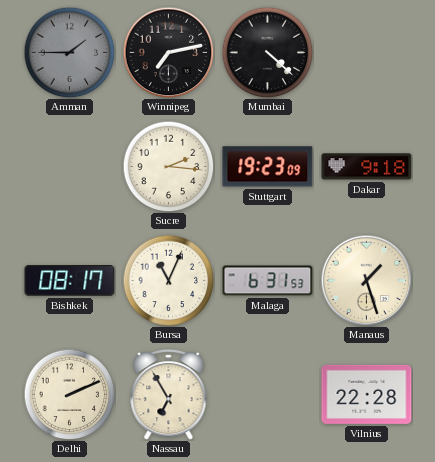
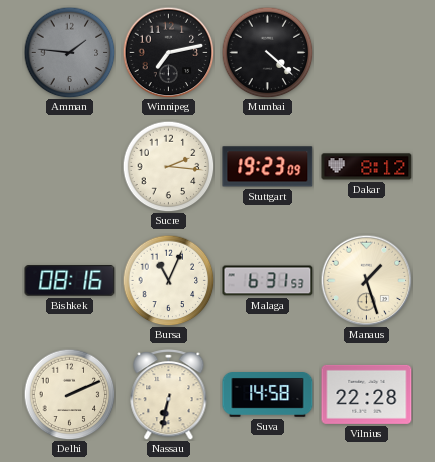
Amman: 1:45 -> 1:46 (69, 52)
Dakar: 9:18 -> 8:12 (367, 167)
Bishkek: 08:17 -> 08:16 (70, 281)
Nassau: 6:55 -> 6:32 (169, 395)
Suva: none -> 14:58 (268, 395)
